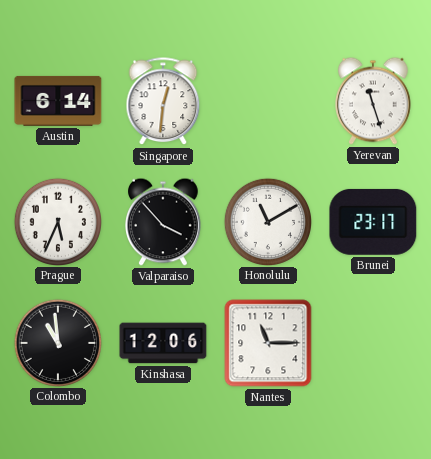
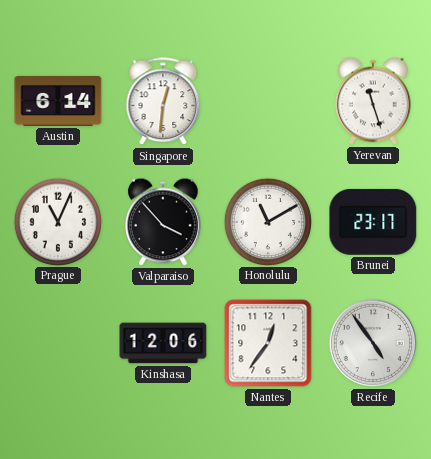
Prague: 5:34 -> 11:04 (57, 221)
Colombo: 10:59 -> none (57, 342)
Nantes: 11:15 -> 12:36 (268, 343)
Recife: none -> 4:54 (373, 343)
